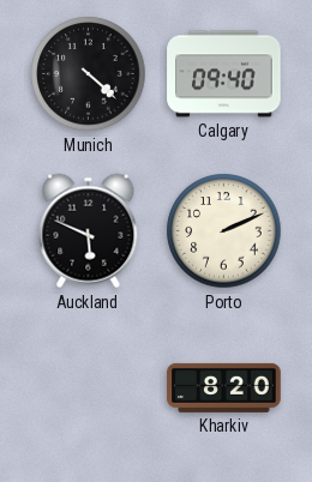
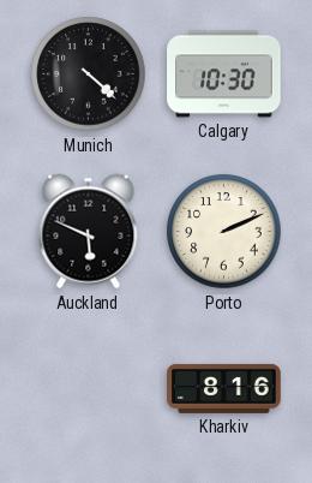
Calgary: 09:40 -> 10:30 (224, 74)
Kharkiv: 8:20 -> 8:16 (224, 388)
